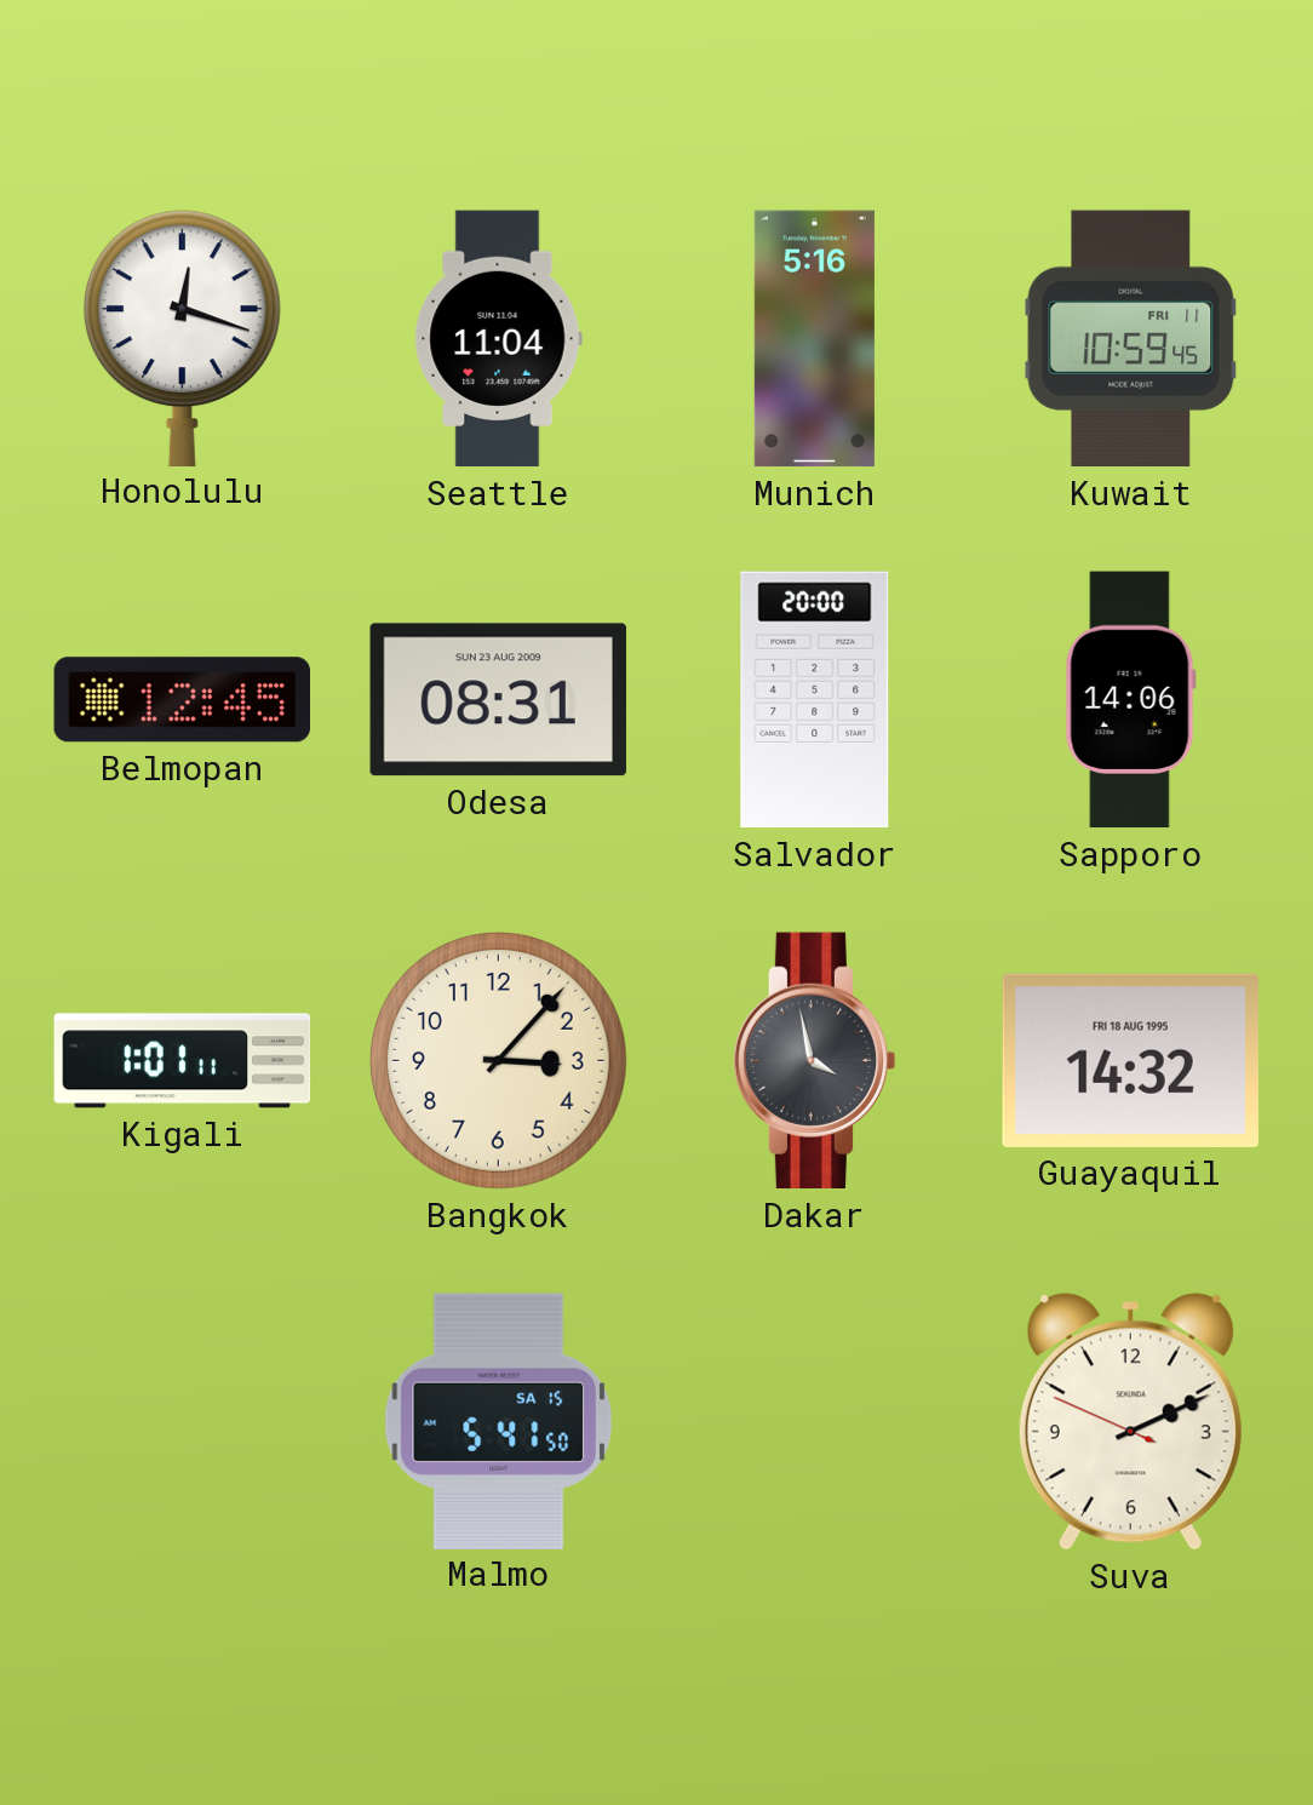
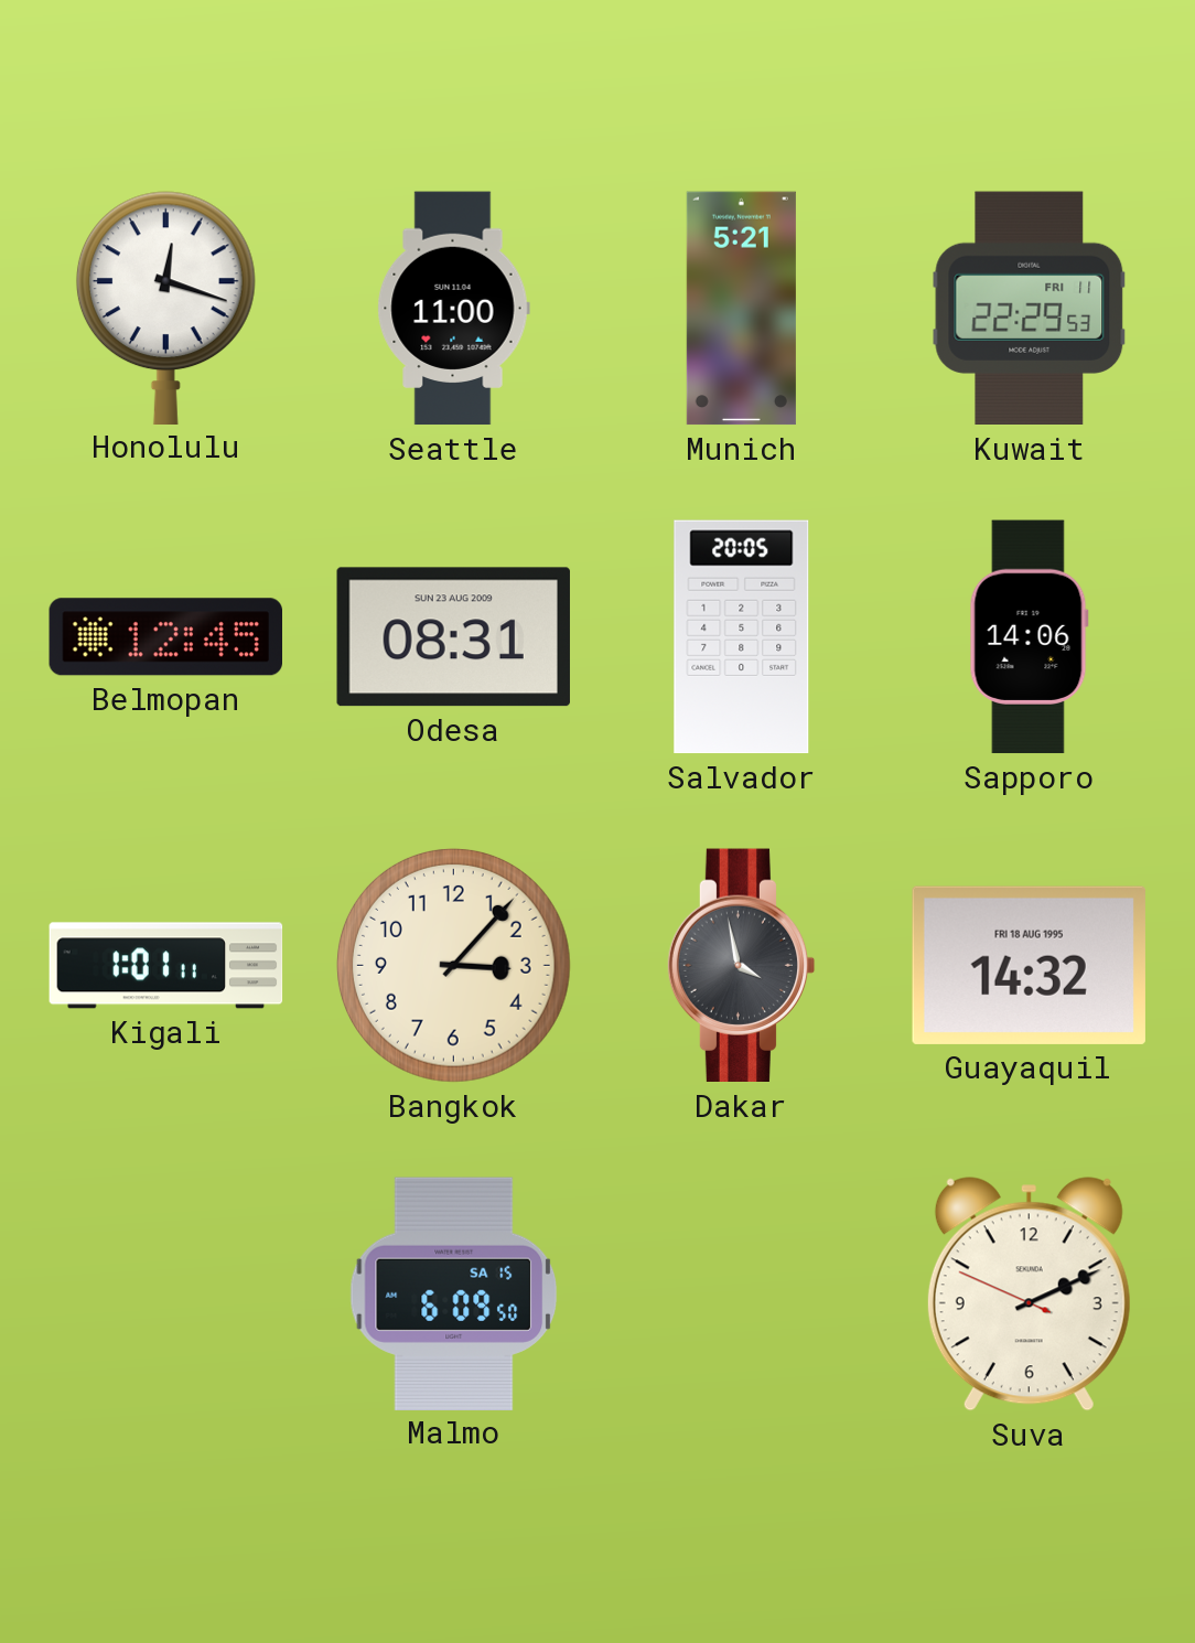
Seattle: 11:04 -> 11:00 (453, 309)
Munich: 5:16 -> 5:21 (741, 309)
Kuwait: 10:59 -> 22:29 (1030, 309)
Salvador: 20:00 -> 20:05 (742, 637)
Malmo: 5:41 -> 6:09 (454, 1293)
